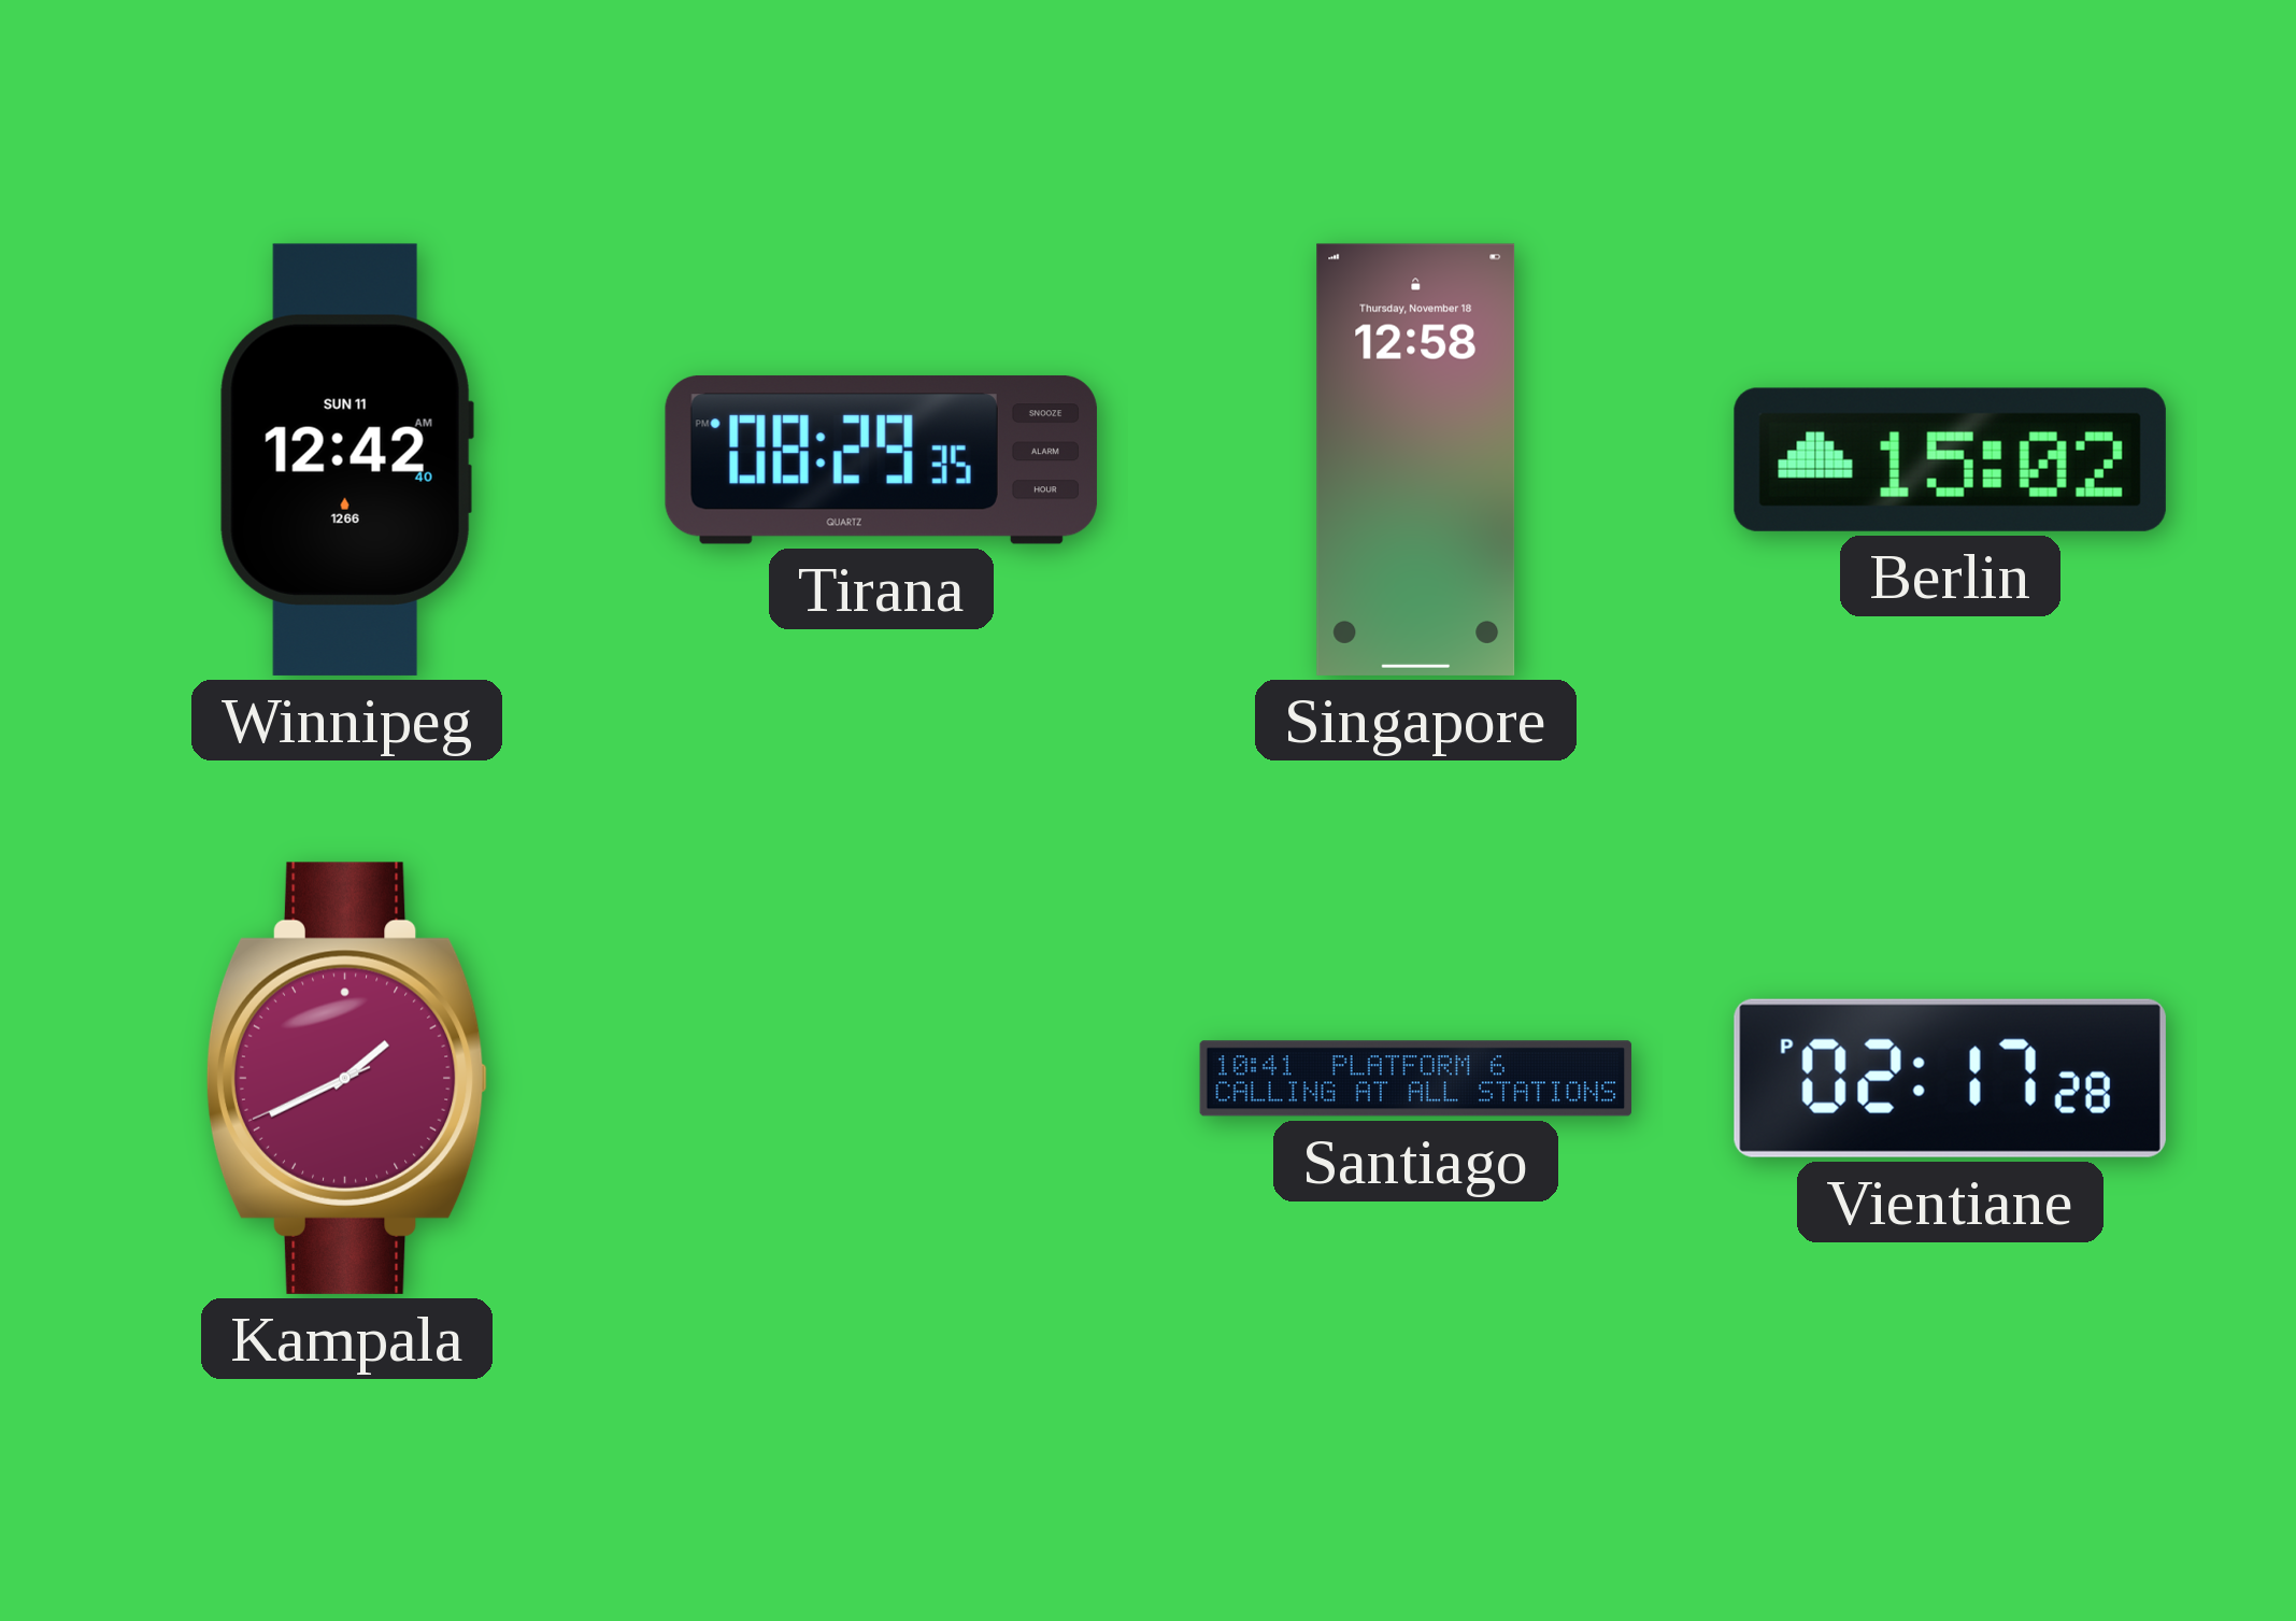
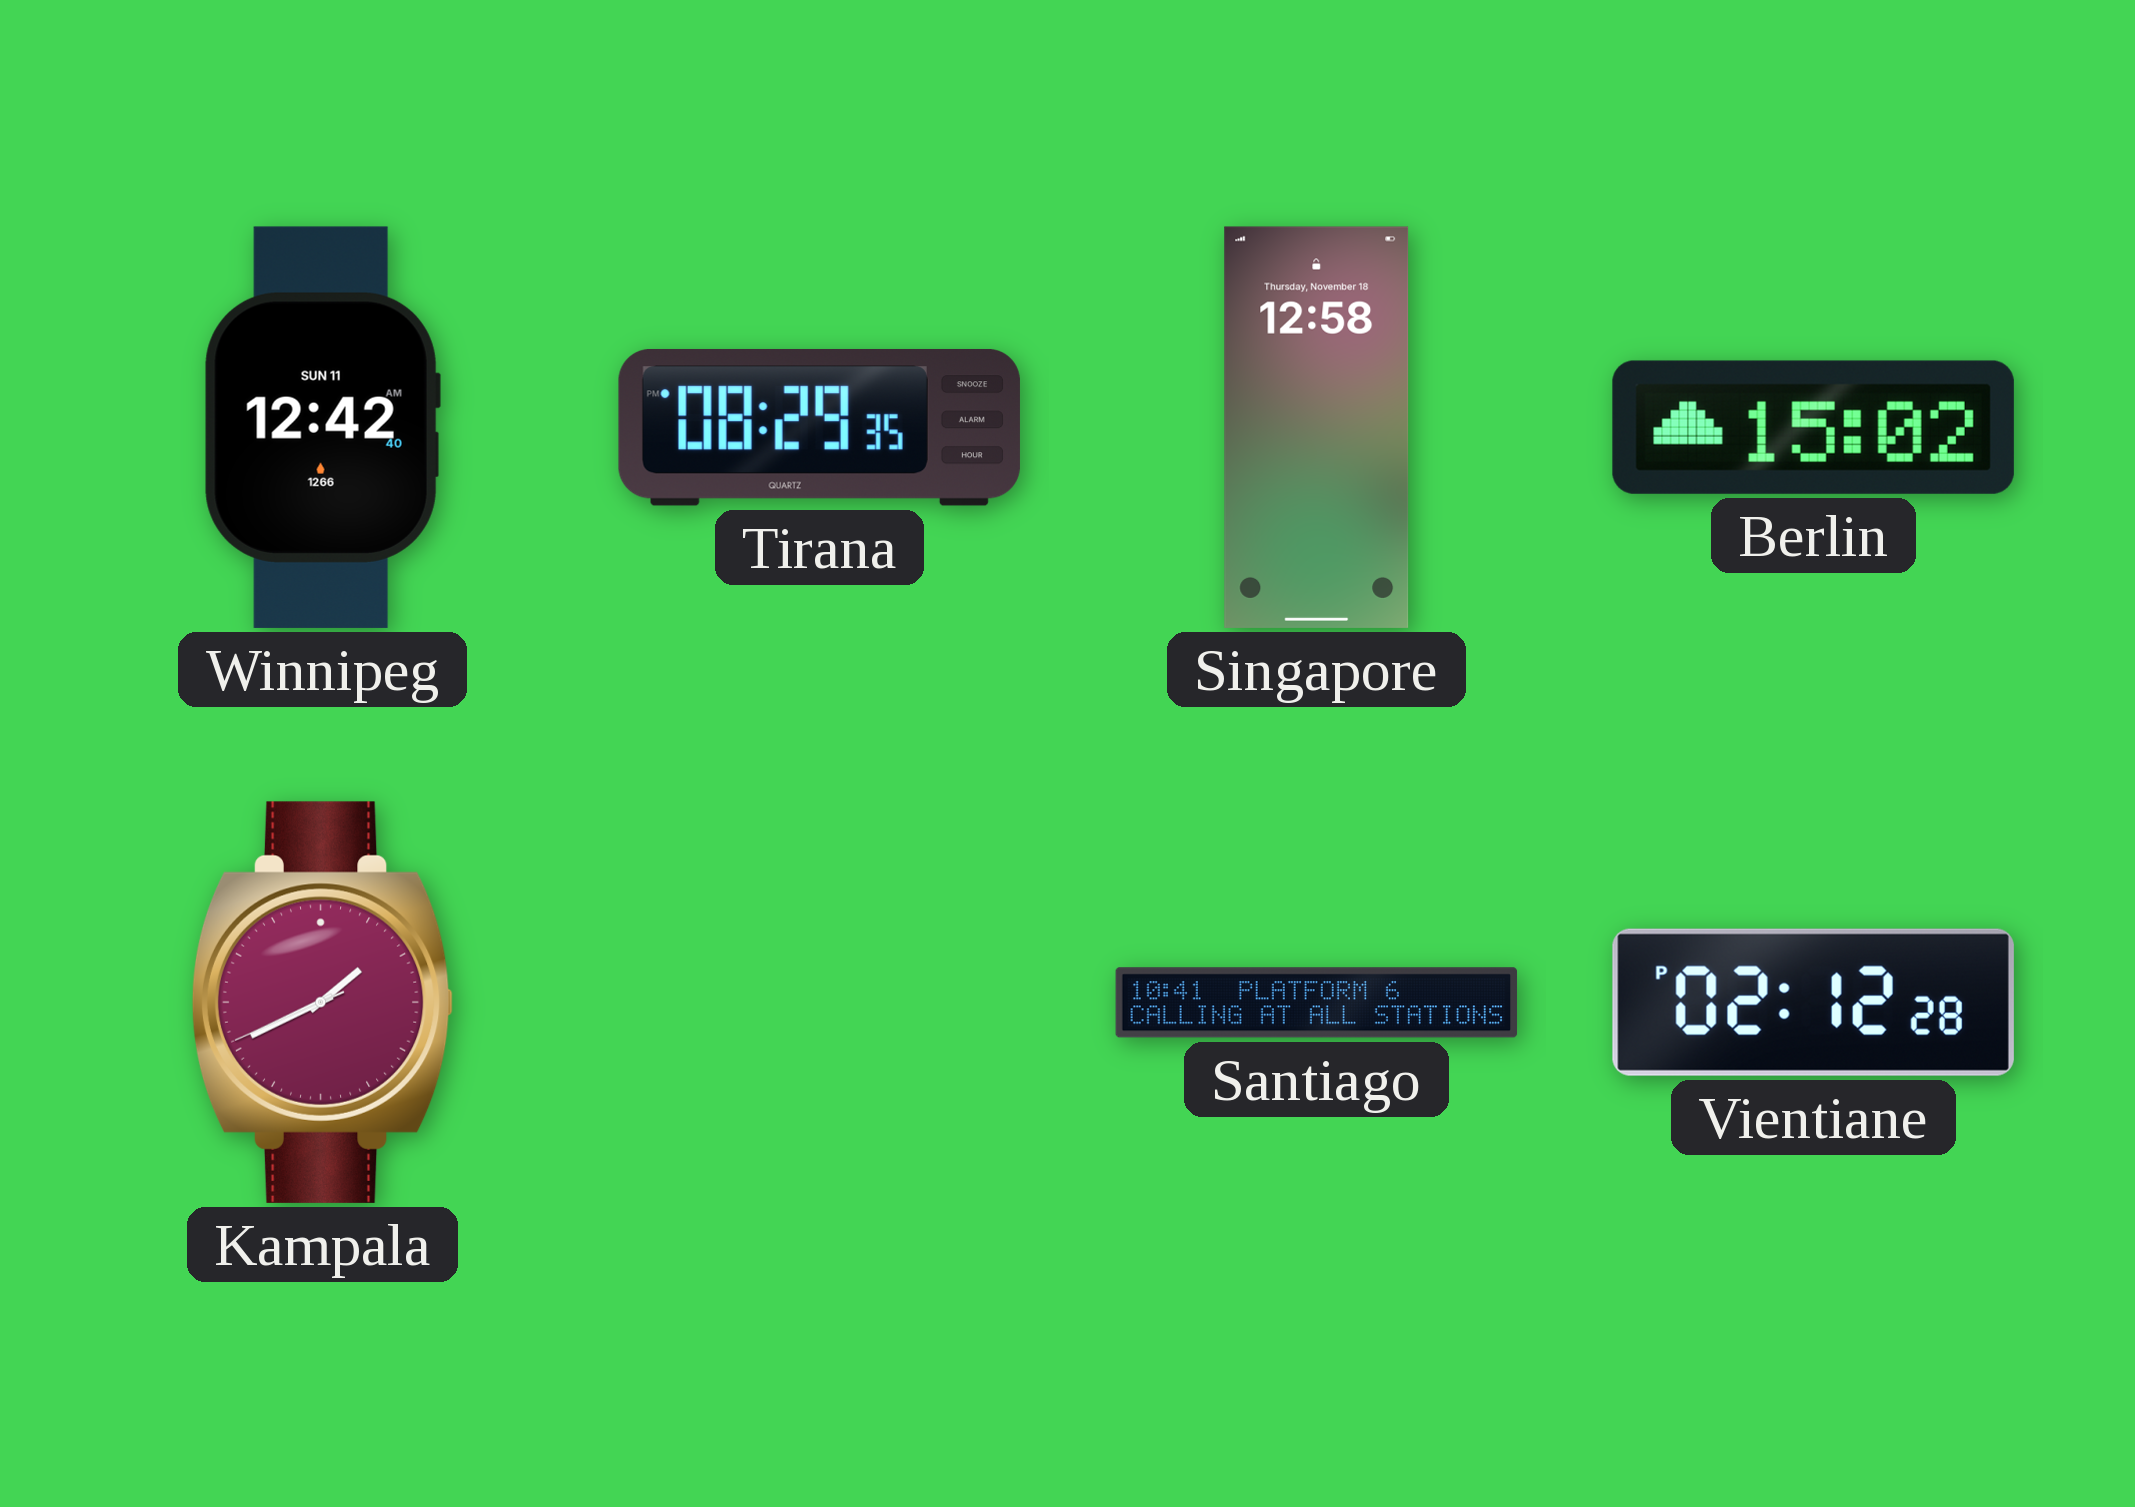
Vientiane: 02:17 -> 02:12 (1813, 1002)
